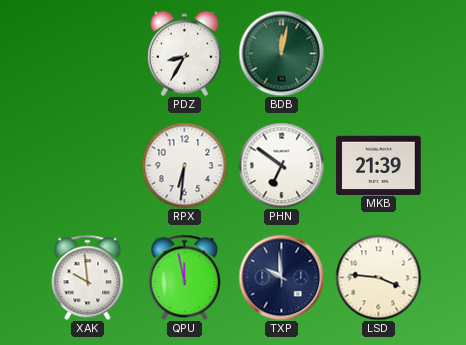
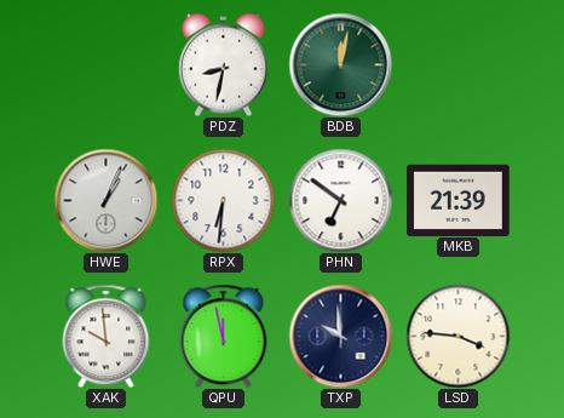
PDZ: 8:35 -> 8:32 (223, 64)
HWE: none -> 1:04 (105, 200)
